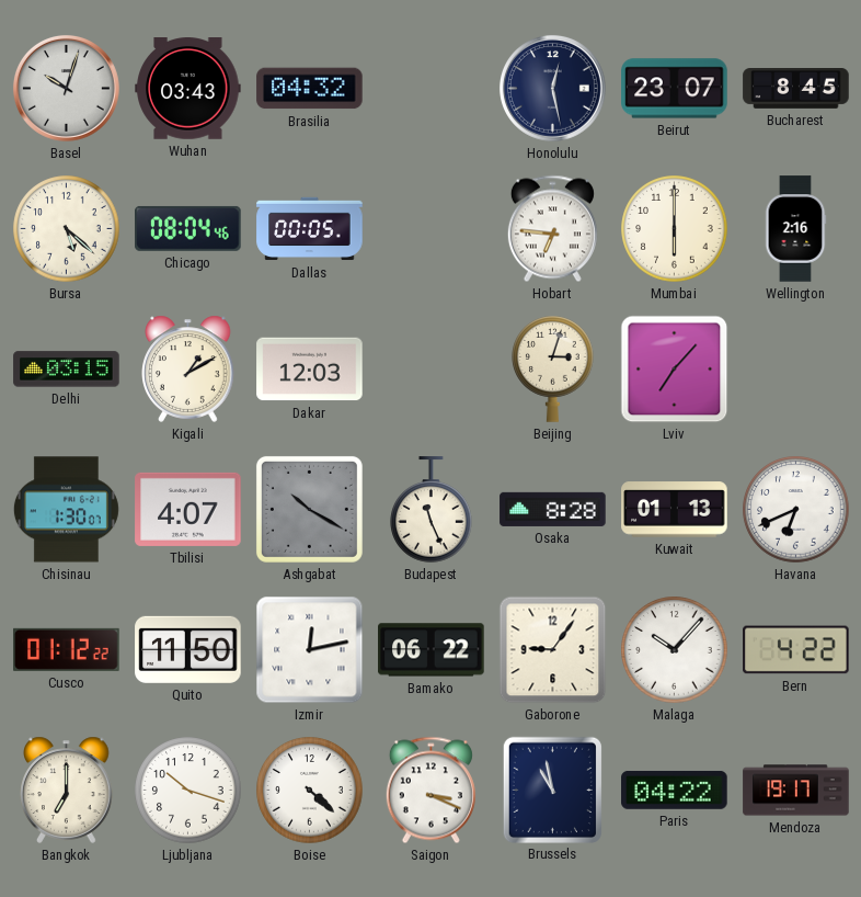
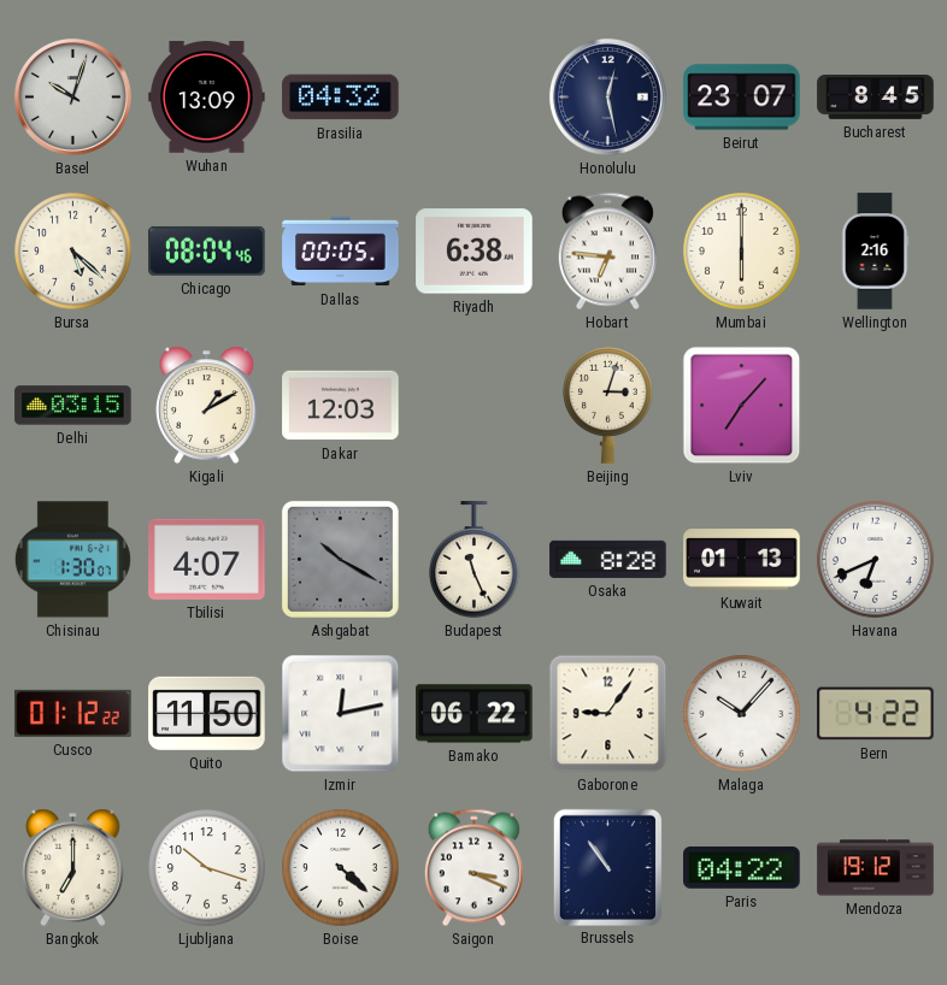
Wuhan: 03:43 -> 13:09 (207, 98)
Riyadh: none -> 6:38 (475, 252)
Brussels: 10:58 -> 10:54 (607, 867)
Mendoza: 19:17 -> 19:12 (876, 868)
